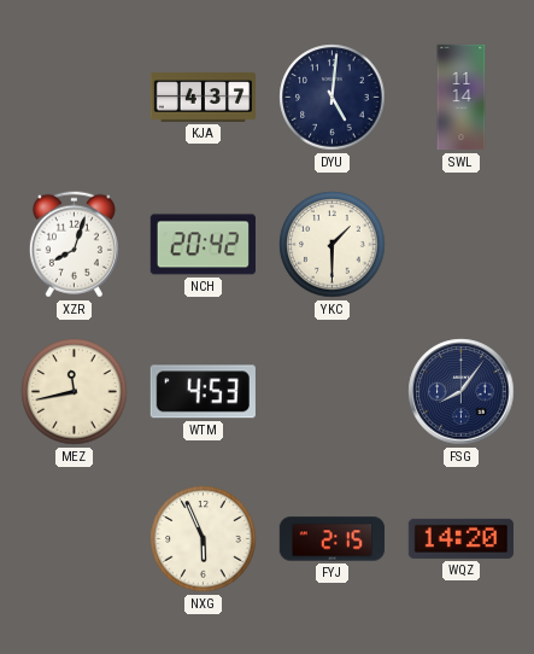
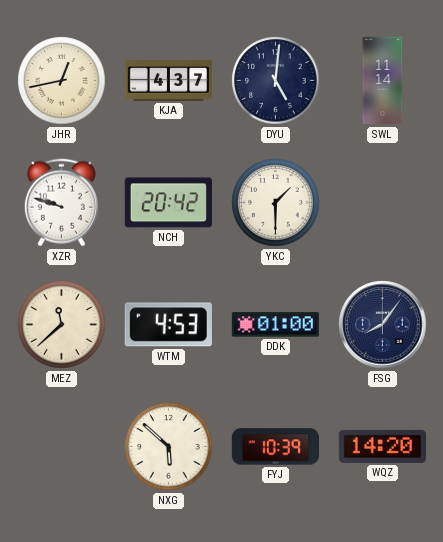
JHR: none -> 12:43 (62, 81)
XZR: 8:03 -> 9:48 (61, 203)
MEZ: 11:43 -> 11:38 (62, 325)
DDK: none -> 01:00 (275, 325)
NXG: 5:56 -> 5:52 (169, 447)
FYJ: 2:15 -> 10:39 (275, 447)
